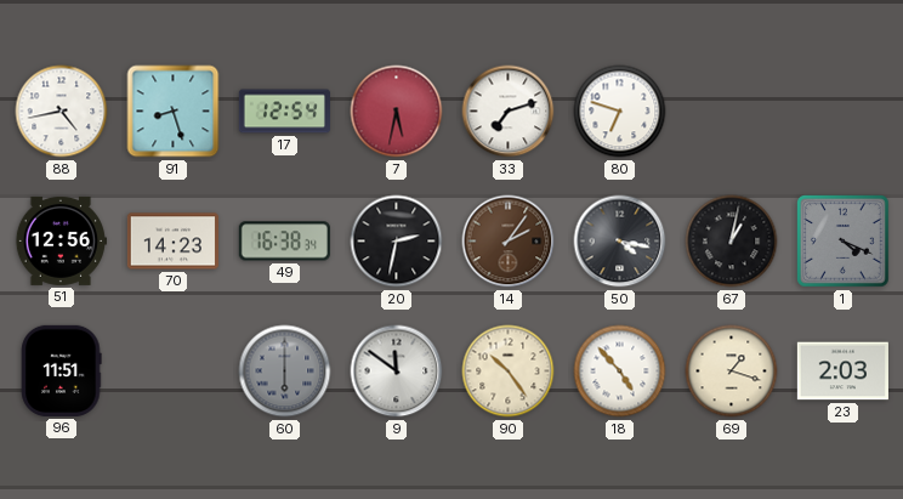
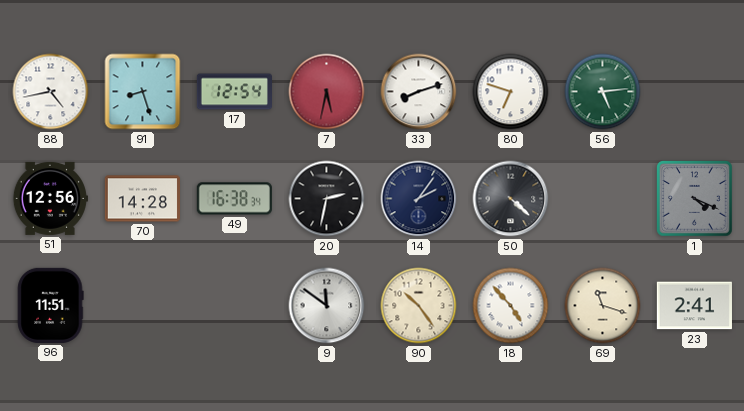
33: 7:12 -> 8:12 (419, 92)
56: none -> 5:14 (603, 92)
70: 14:23 -> 14:28 (142, 199)
14 dial: brown -> navy (419, 199)
50: 4:17 -> 4:22 (511, 199)
67: 1:02 -> none (732, 242)
60: 6:00 -> none (285, 372)
69: 1:18 -> 11:18 (603, 306)
23: 2:03 -> 2:41 (694, 306)
